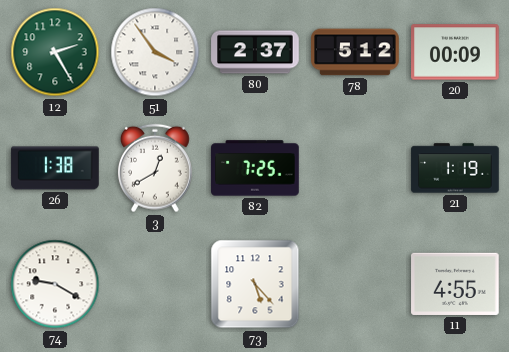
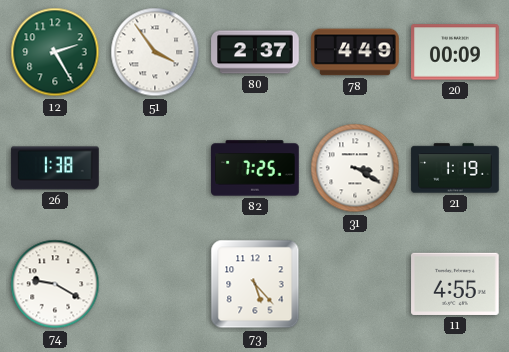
78: 5:12 -> 4:49 (355, 52)
3: 12:40 -> none (155, 168)
31: none -> 3:20 (355, 168)
